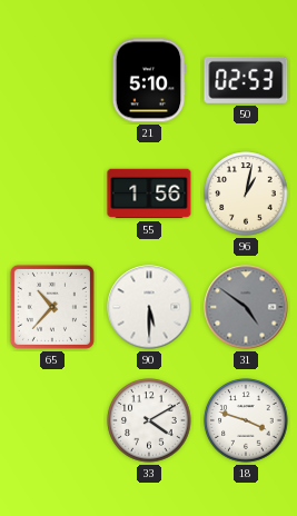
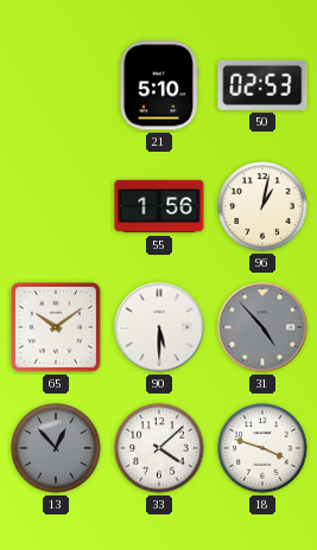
65: 10:37 -> 10:09 (56, 327)
31: 4:51 -> 4:53 (262, 327)
13: none -> 12:53 (56, 448)
33: 4:10 -> 4:08 (159, 448)
